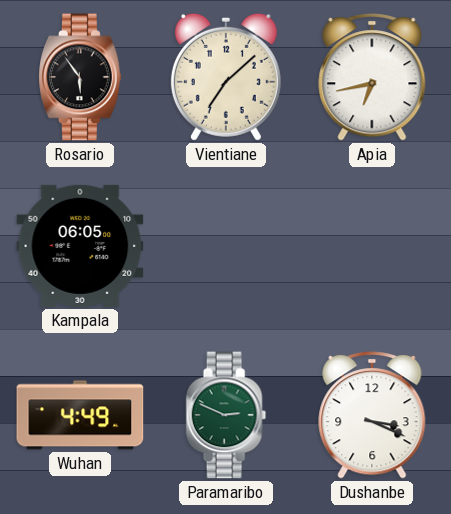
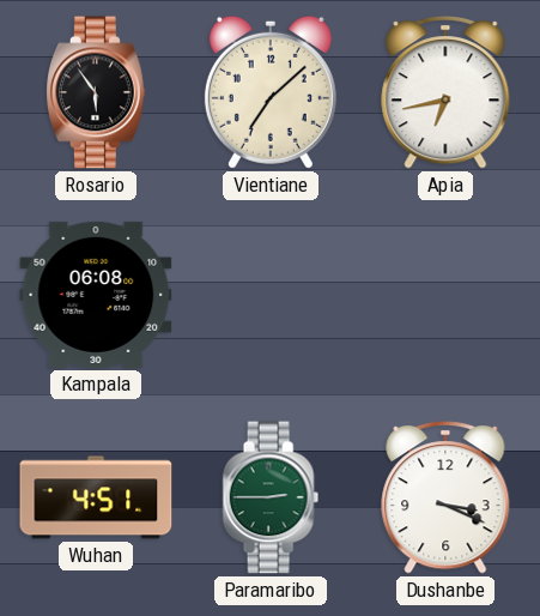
Kampala: 06:05 -> 06:08 (96, 295)
Wuhan: 4:49 -> 4:51 (96, 497)
Paramaribo: 2:49 -> 2:45 (271, 497)
